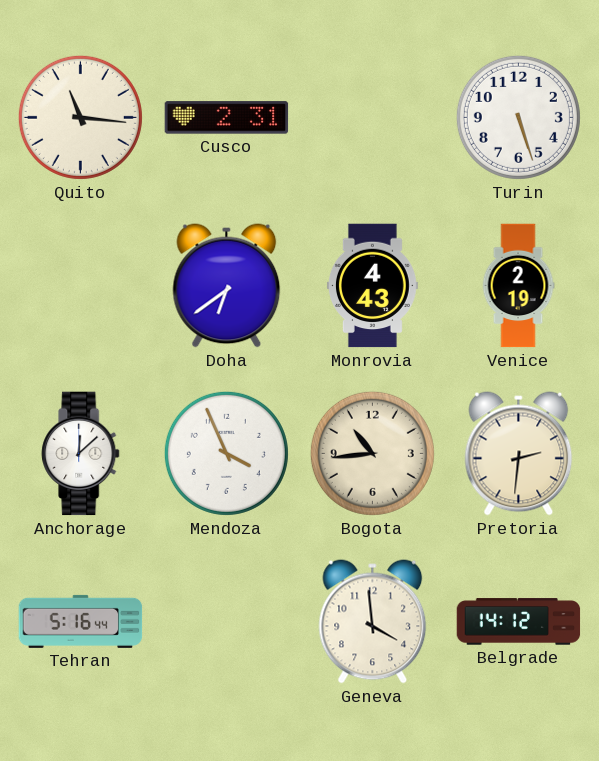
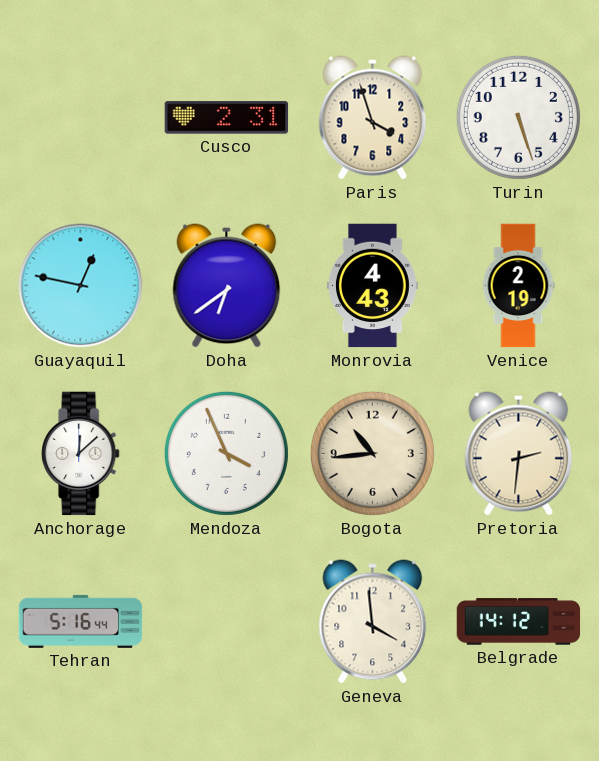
Quito: 11:16 -> none (80, 117)
Paris: none -> 3:57 (373, 118)
Guayaquil: none -> 12:47 (81, 286)
